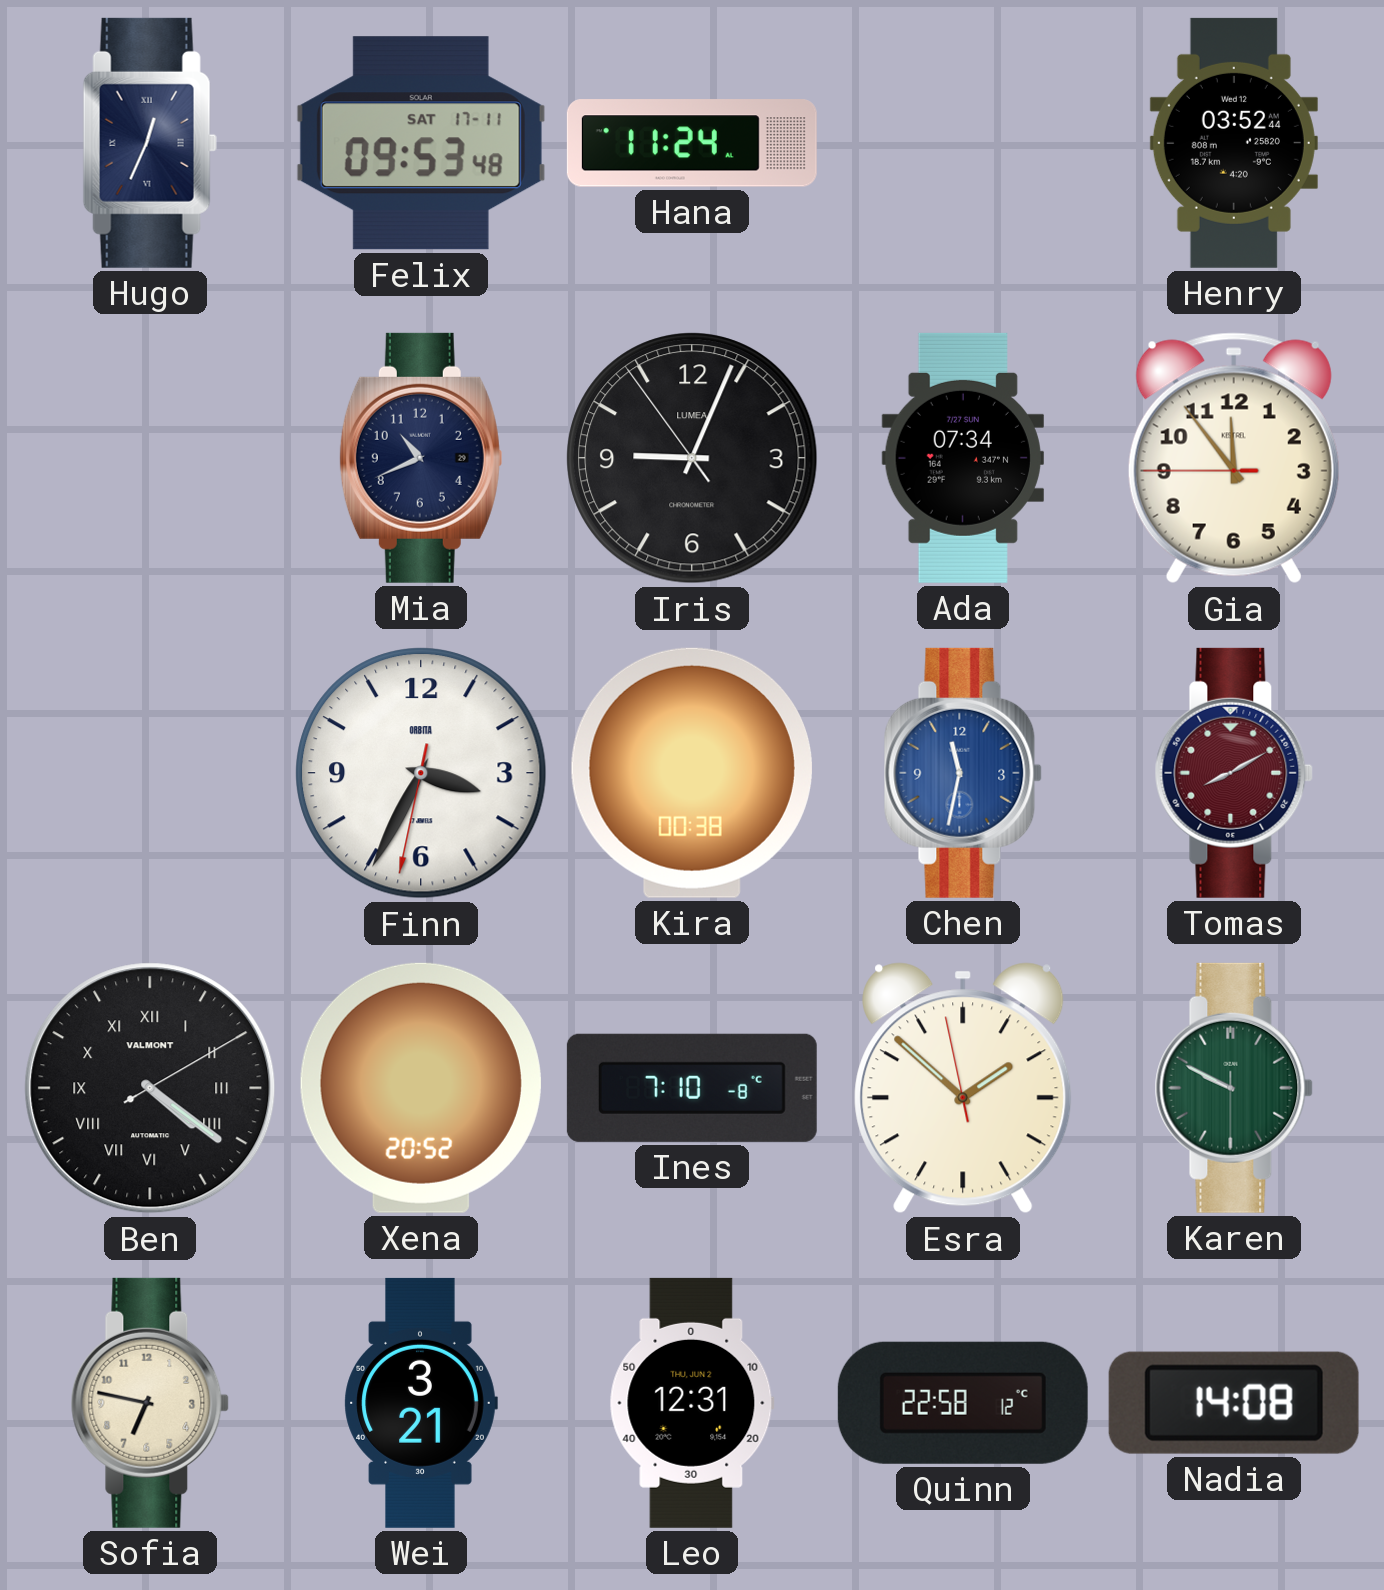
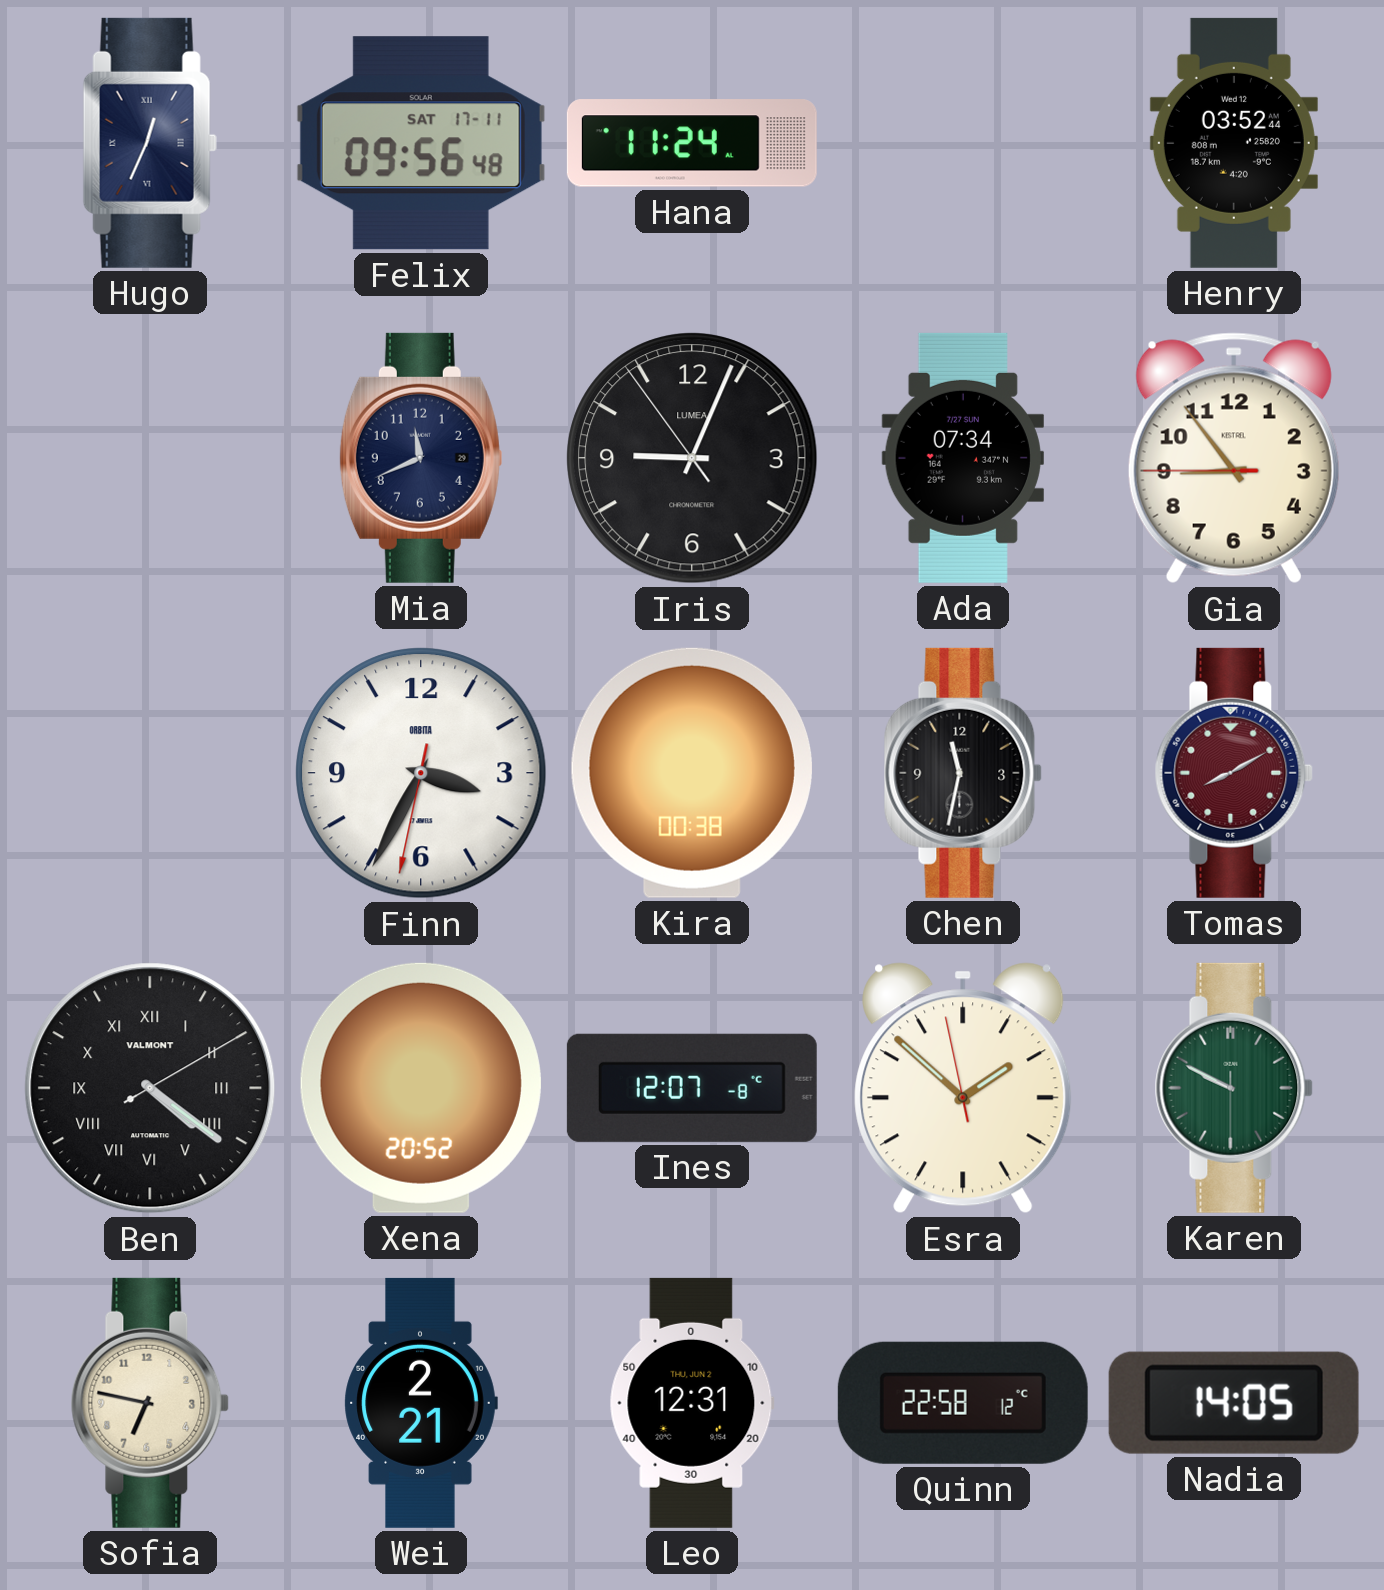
Felix: 09:53 -> 09:56 (421, 143)
Mia: 10:41 -> 11:41 (421, 458)
Gia: 11:53 -> 8:53 (1234, 458)
Chen dial: blue -> black (963, 773)
Ines: 7:10 -> 12:07 (692, 1088)
Wei: 3:21 -> 2:21 (421, 1403)
Nadia: 14:08 -> 14:05 (1234, 1403)
